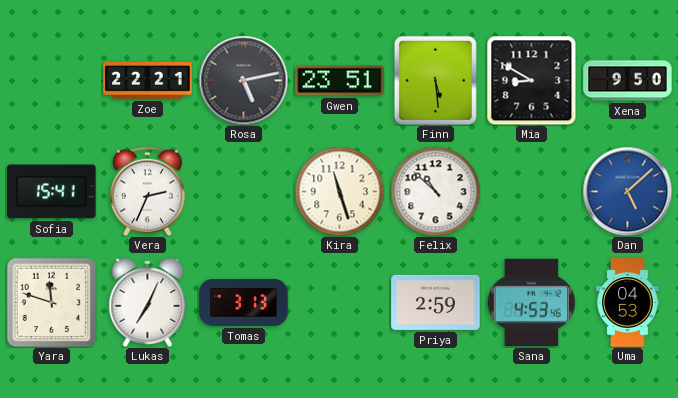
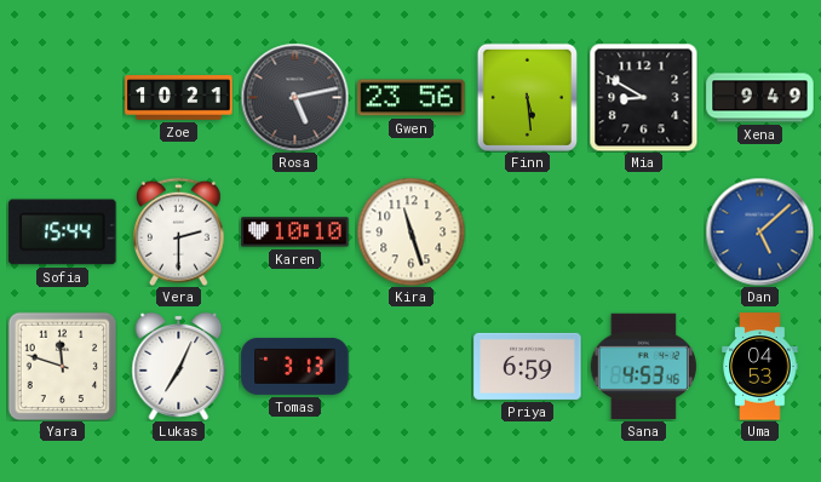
Zoe: 22:21 -> 10:21 (179, 98)
Gwen: 23:51 -> 23:56 (412, 98)
Xena: 9:50 -> 9:49 (760, 98)
Sofia: 15:41 -> 15:44 (63, 233)
Vera: 2:34 -> 2:30 (178, 231)
Karen: none -> 10:10 (295, 233)
Felix: 10:52 -> none (435, 191)
Priya: 2:59 -> 6:59 (528, 366)
